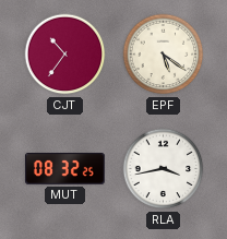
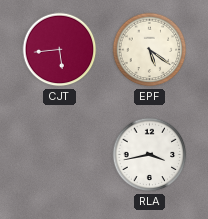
CJT: 10:36 -> 5:44 (60, 50)
MUT: 08:32 -> none (65, 169)
